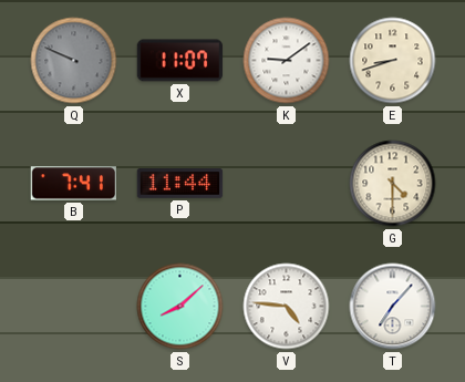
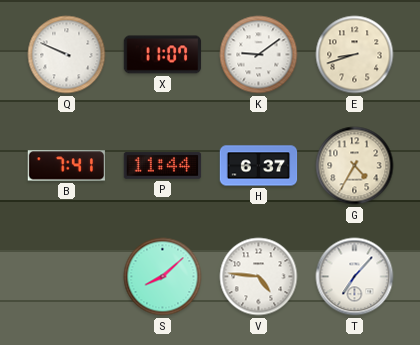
Q dial: grey -> white (67, 55)
H: none -> 6:37 (259, 166)
G: 4:30 -> 4:35 (355, 166)
